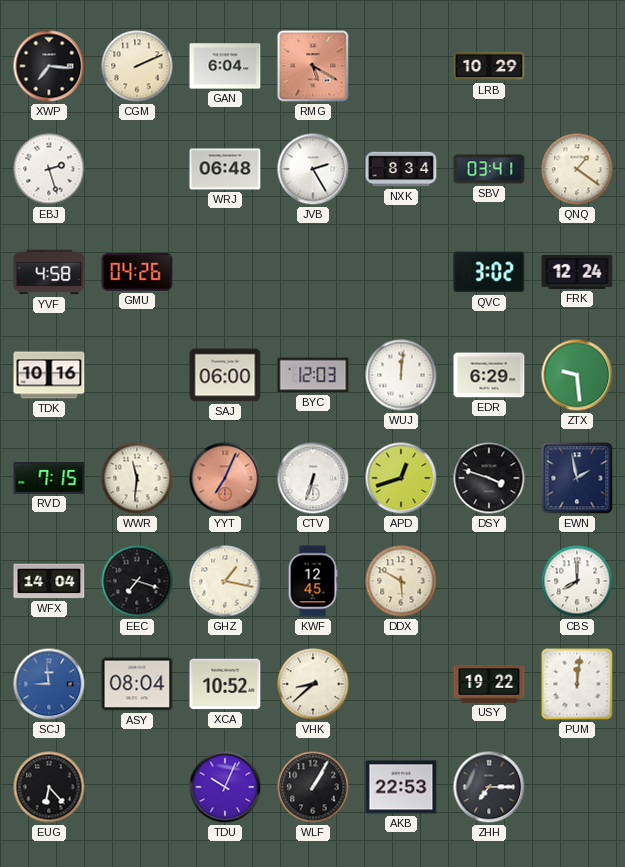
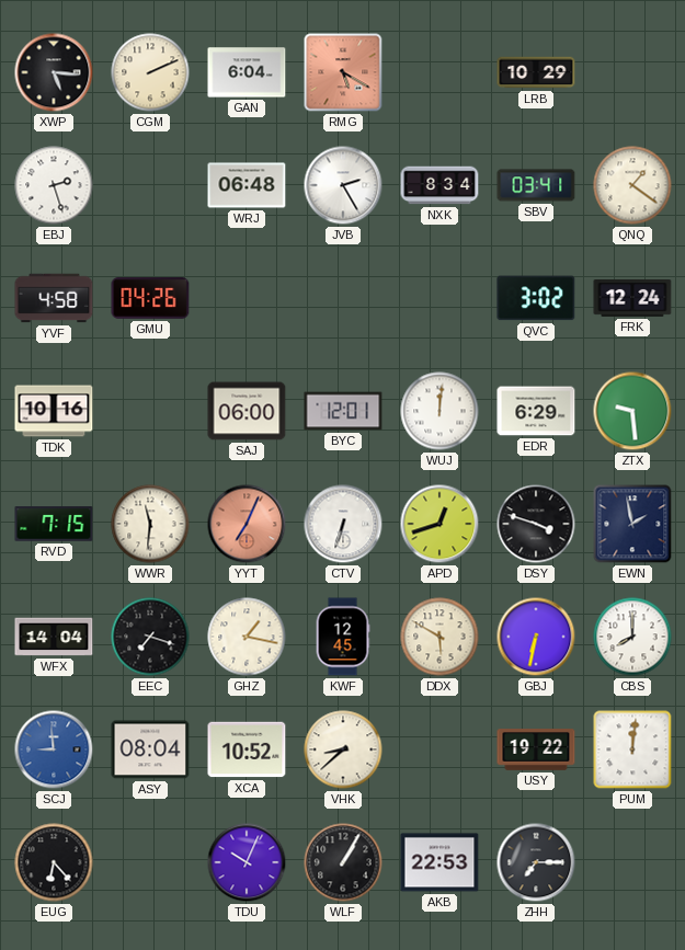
XWP: 7:16 -> 5:16 (54, 72)
BYC: 12:03 -> 12:01 (343, 411)
GBJ: none -> 6:32 (536, 637)
